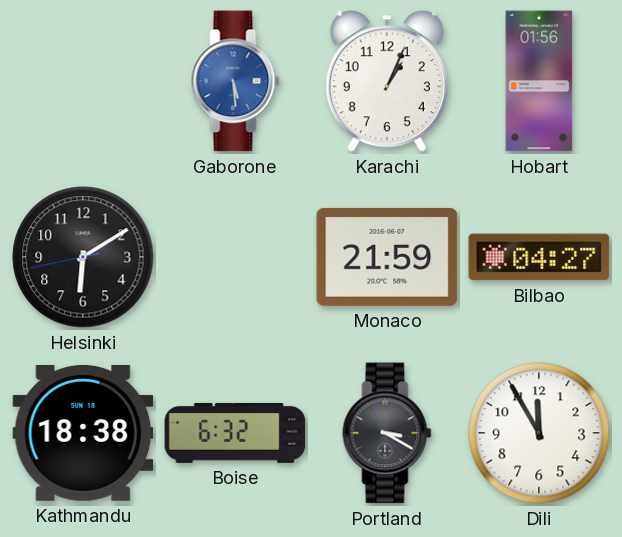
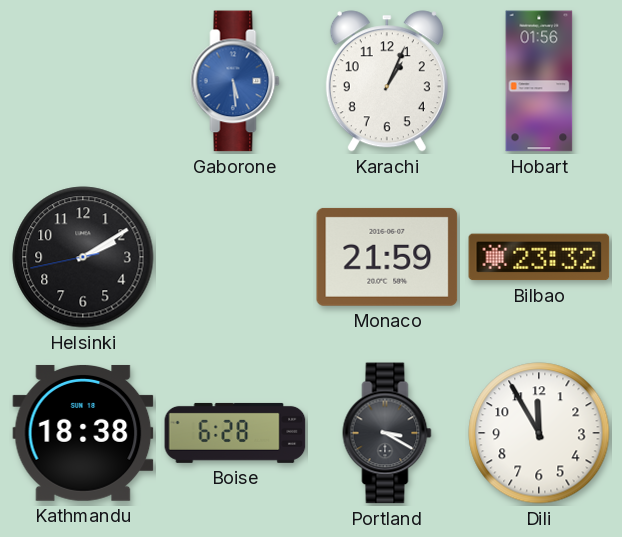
Helsinki: 6:09 -> 2:09 (83, 257)
Bilbao: 04:27 -> 23:32 (539, 257)
Boise: 6:32 -> 6:28 (235, 433)
